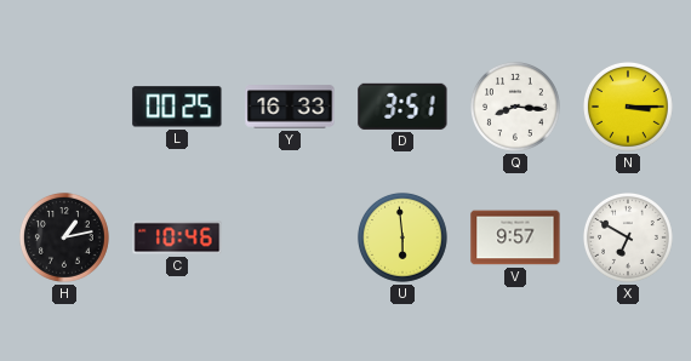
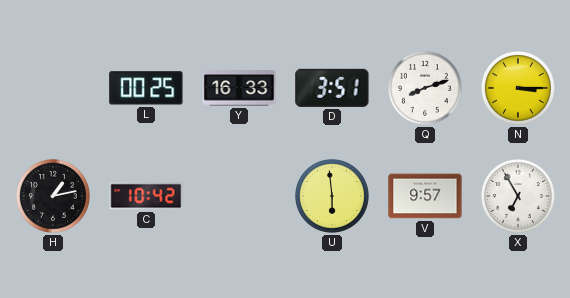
Q: 8:16 -> 8:12 (425, 88)
C: 10:46 -> 10:42 (146, 196)
X: 6:50 -> 6:55 (518, 196)
